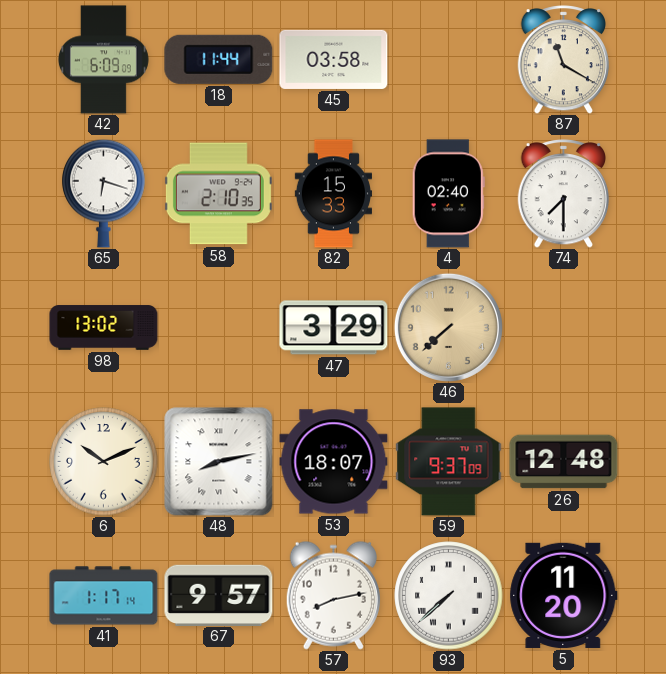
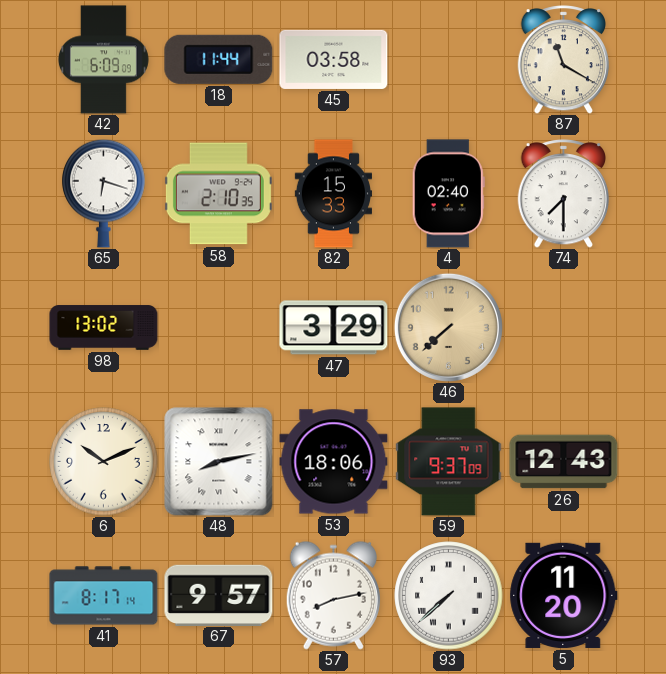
53: 18:07 -> 18:06 (334, 462)
26: 12:48 -> 12:43 (564, 462)
41: 1:17 -> 8:17 (104, 596)
